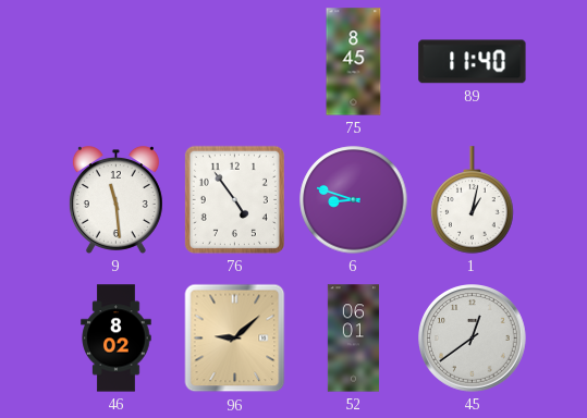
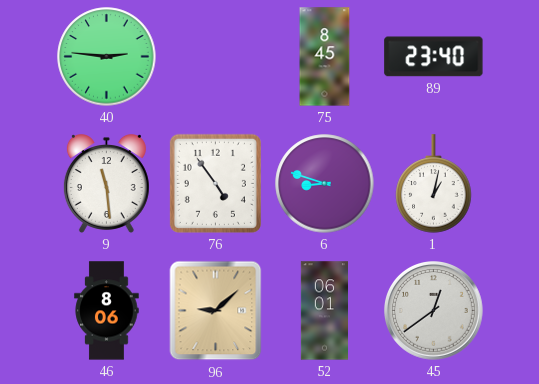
40: none -> 2:46 (107, 57)
89: 11:40 -> 23:40 (434, 57)
46: 8:02 -> 8:06 (107, 311)
